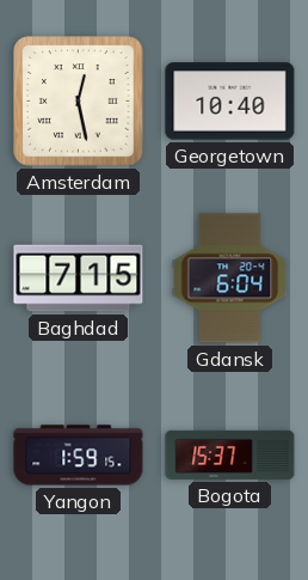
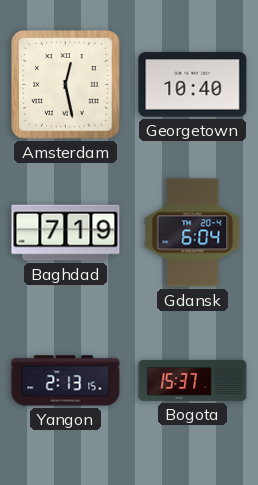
Baghdad: 7:15 -> 7:19 (66, 233)
Yangon: 1:59 -> 2:13 (66, 381)
